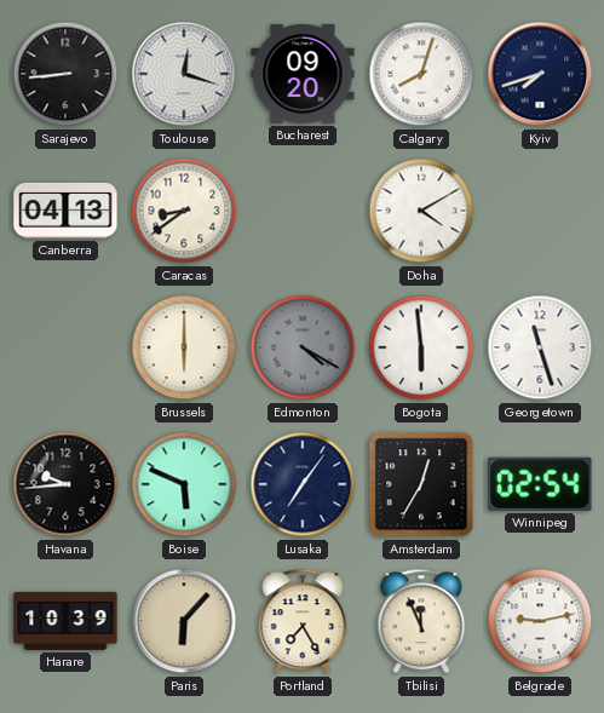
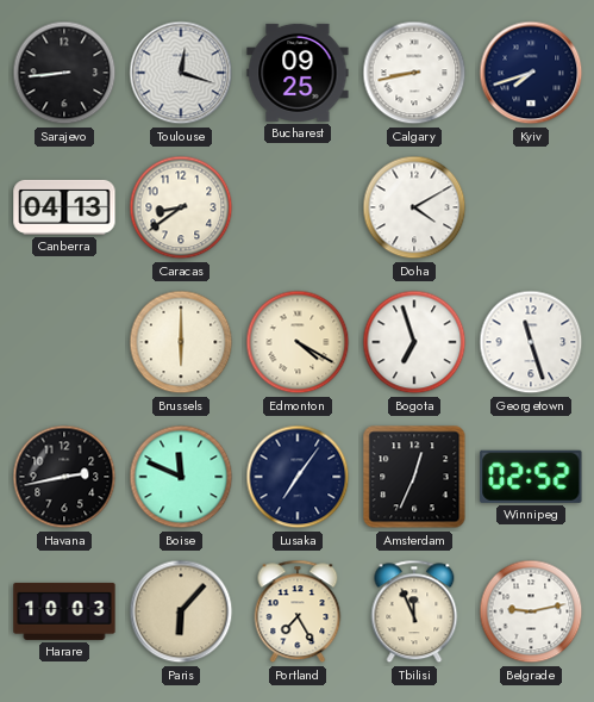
Bucharest: 09:20 -> 09:25 (298, 73)
Calgary: 8:03 -> 8:43 (414, 73)
Edmonton dial: grey -> cream (298, 342)
Bogota: 5:59 -> 6:57 (414, 342)
Havana: 9:44 -> 2:43 (64, 477)
Boise: 5:49 -> 11:49 (181, 477)
Amsterdam: 12:35 -> 12:34 (414, 477)
Winnipeg: 02:54 -> 02:52 (531, 477)
Harare: 10:39 -> 10:03 (64, 611)
